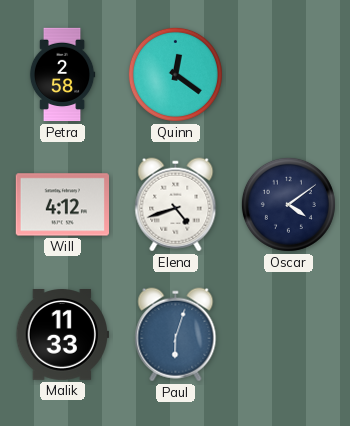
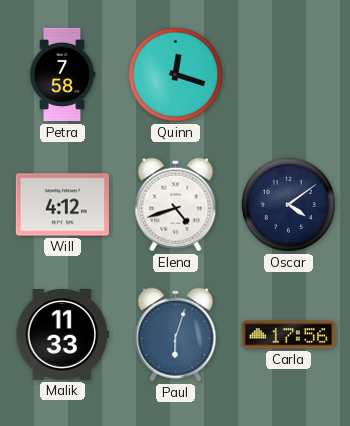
Petra: 2:58 -> 7:58 (62, 75)
Quinn: 12:21 -> 12:18 (175, 74)
Carla: none -> 17:56 (289, 335)
